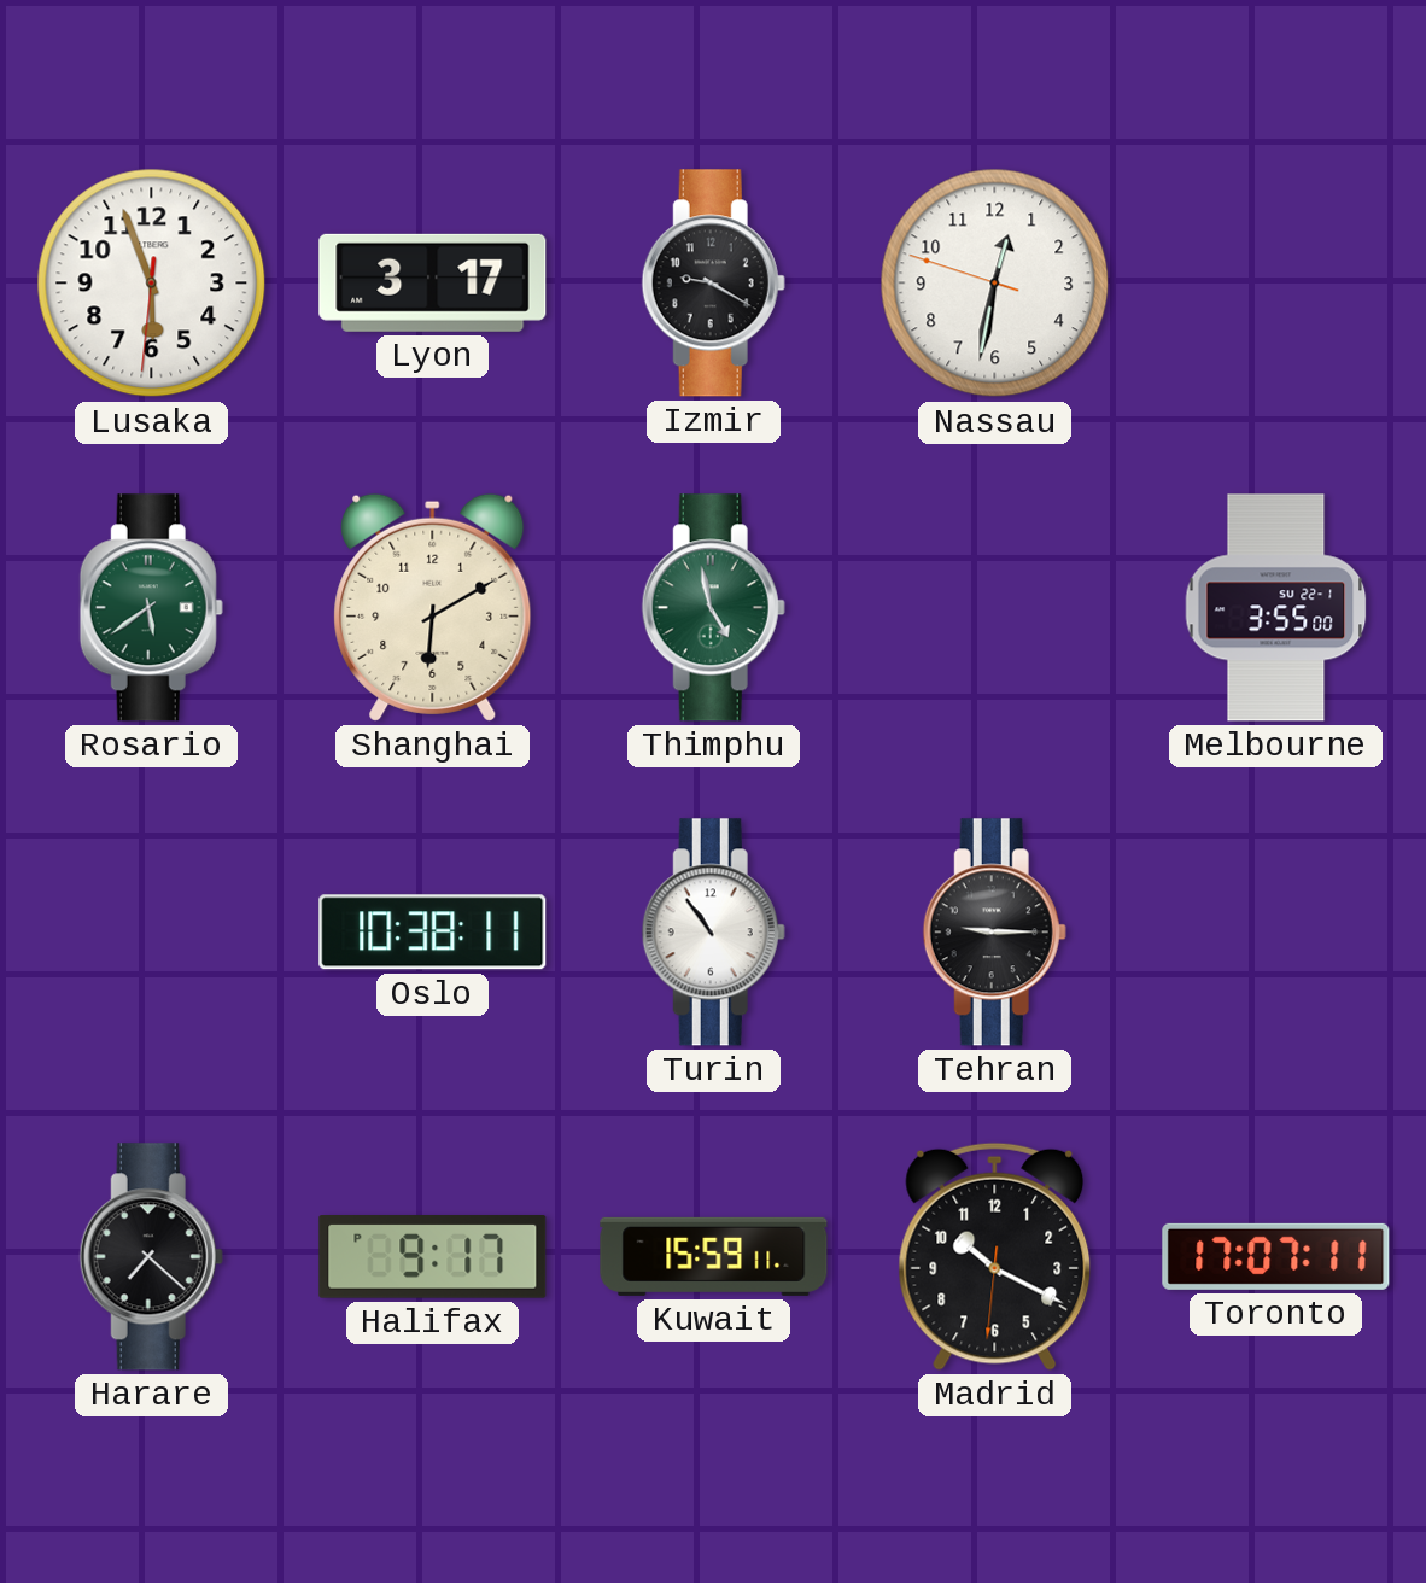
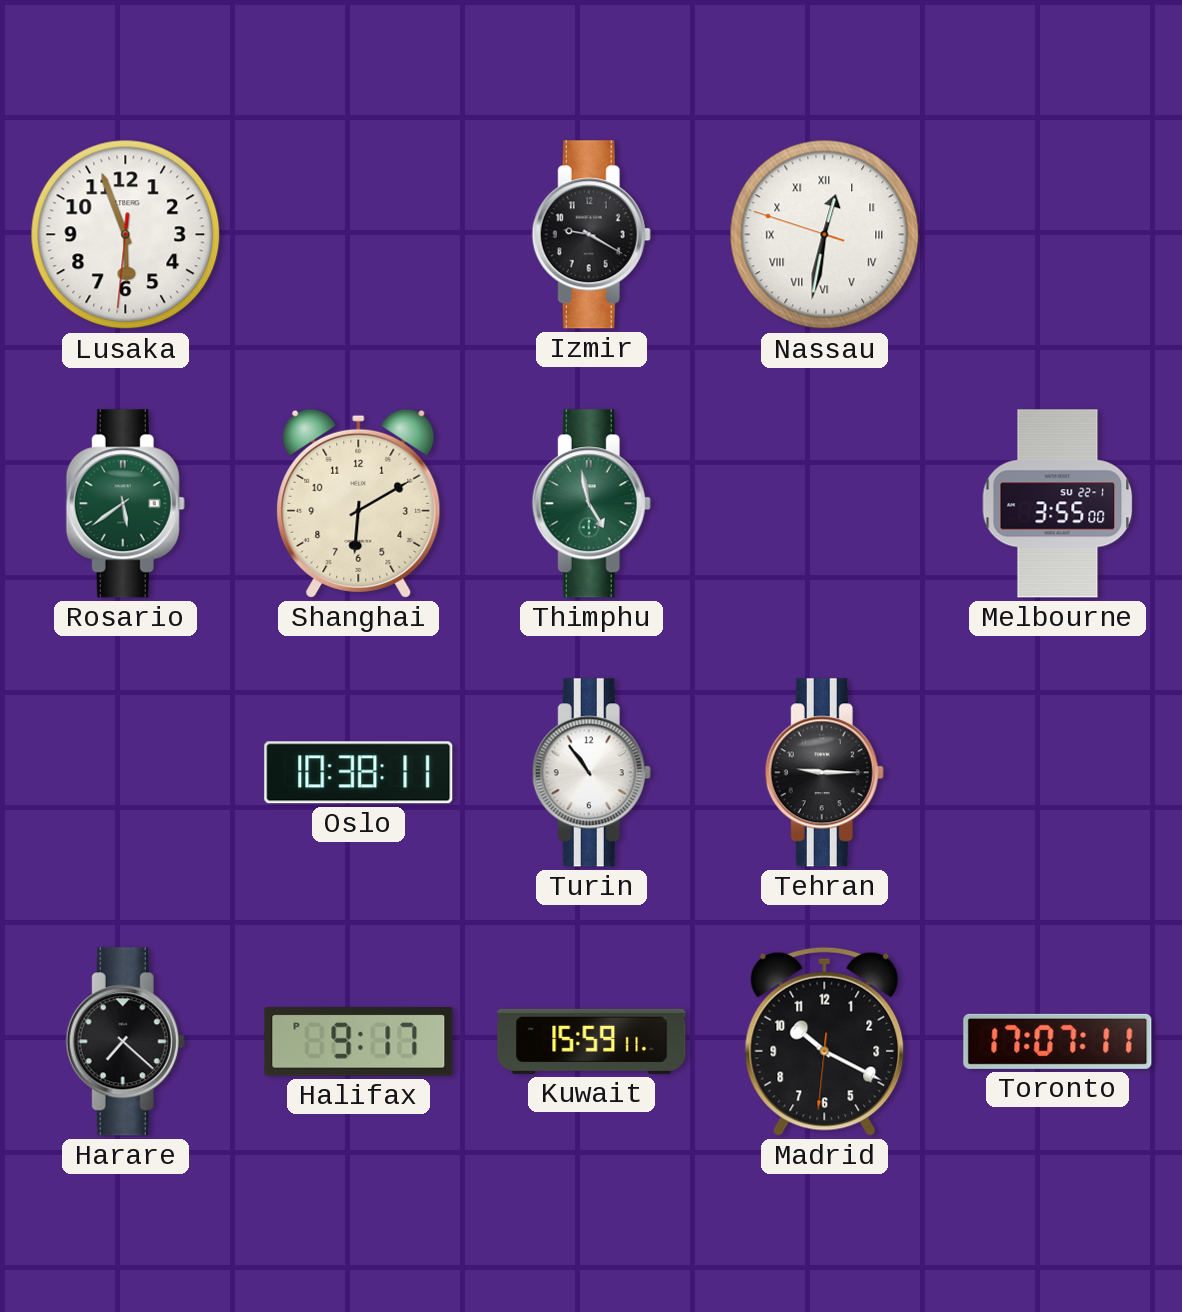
Lyon: 3:17 -> none (433, 282)
Nassau numerals: Arabic -> Roman (825, 235)
